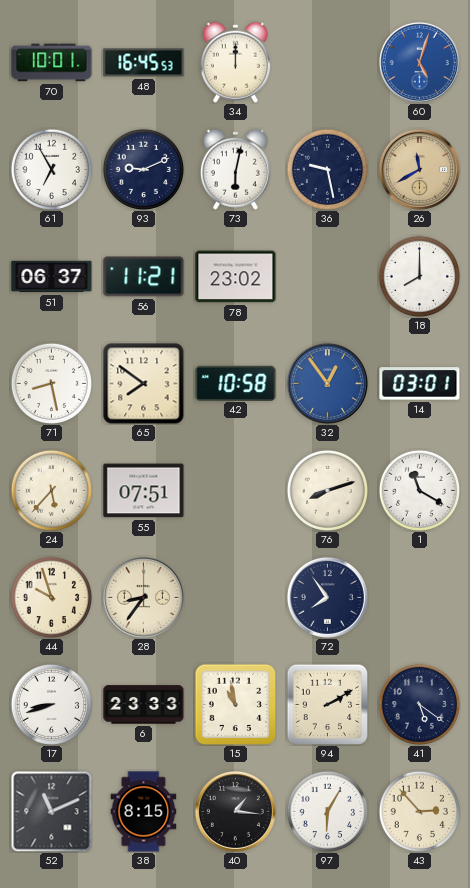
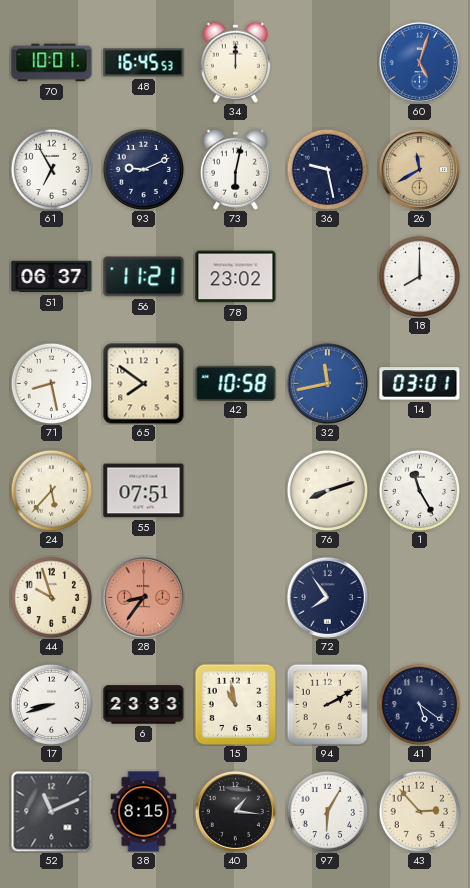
32: 12:54 -> 11:43 (327, 383)
1: 11:20 -> 11:25 (419, 490)
28 dial: cream -> salmon (143, 597)
